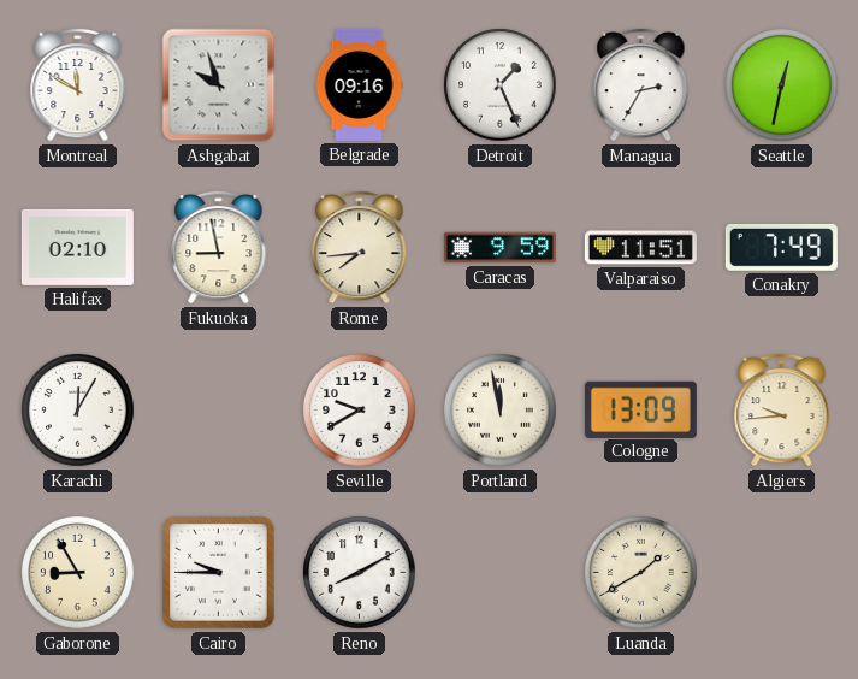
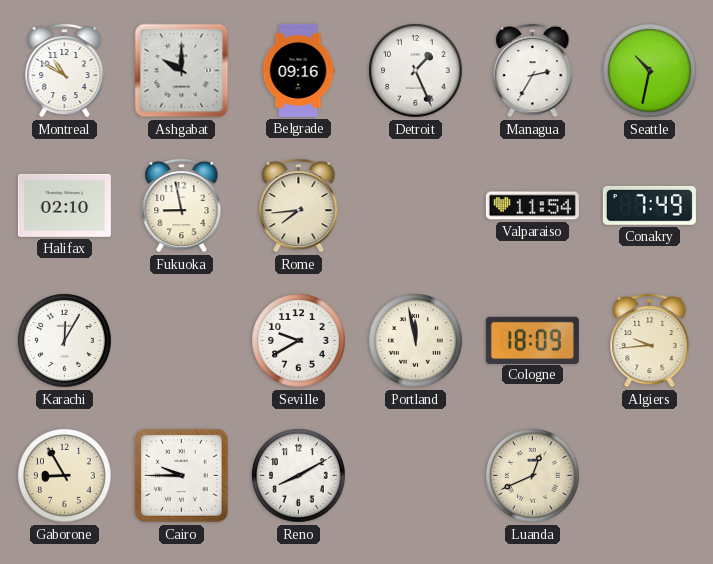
Montreal: 11:50 -> 10:50 (65, 70)
Ashgabat: 9:57 -> 10:00 (182, 71)
Seattle: 12:32 -> 10:32 (650, 71)
Caracas: 9:59 -> none (499, 248)
Valparaiso: 11:51 -> 11:54 (532, 206)
Cologne: 13:09 -> 18:09 (532, 340)
Luanda: 1:40 -> 12:41 (533, 476)
